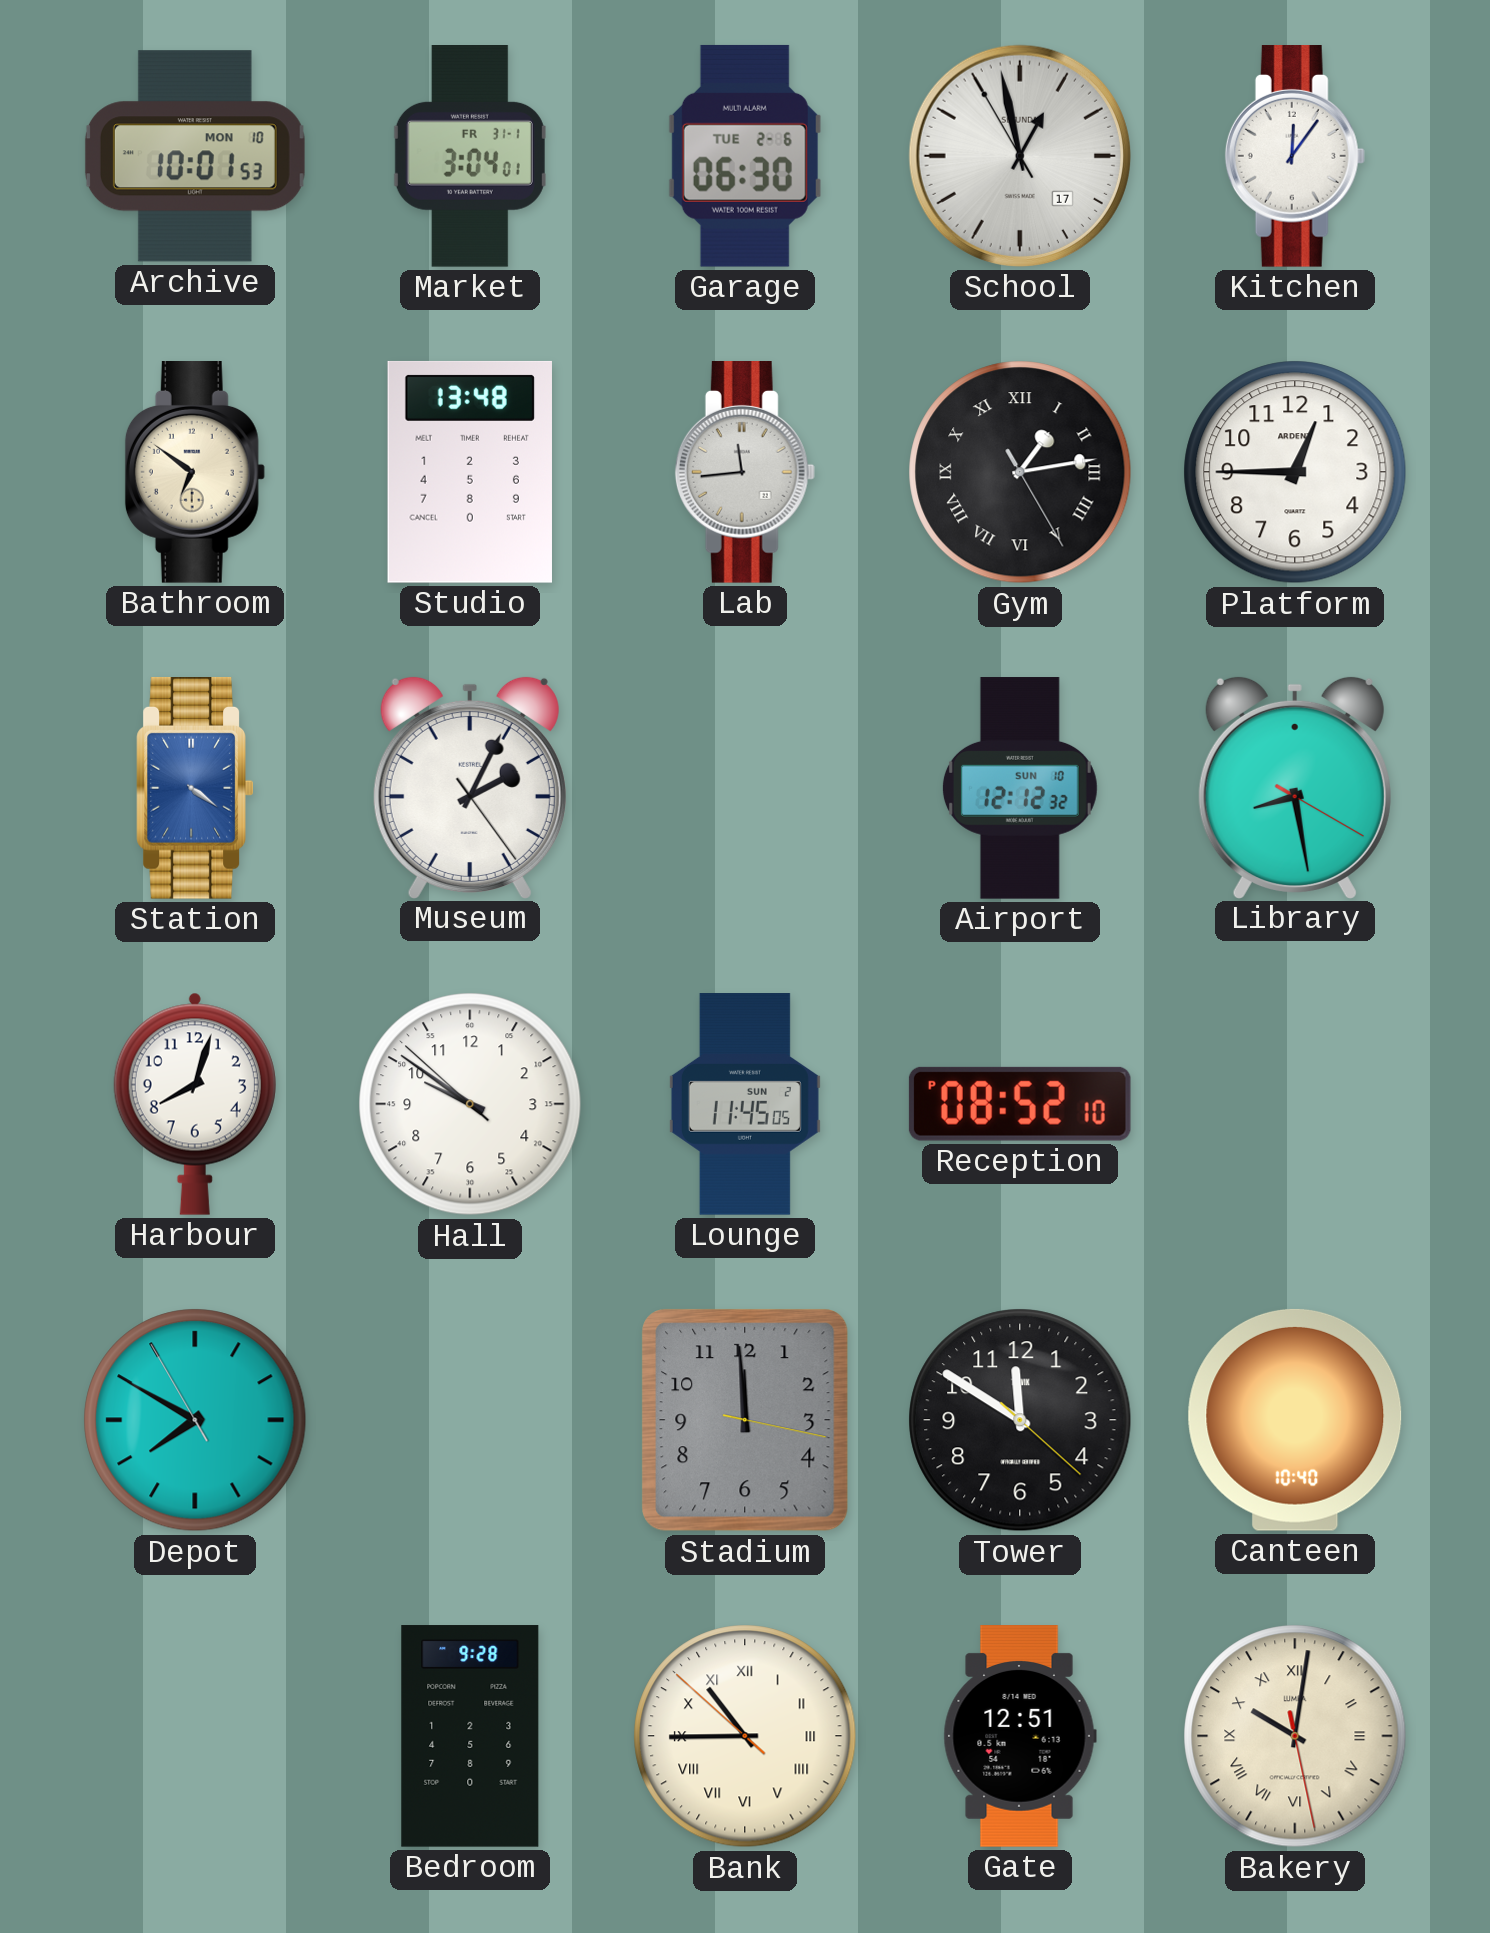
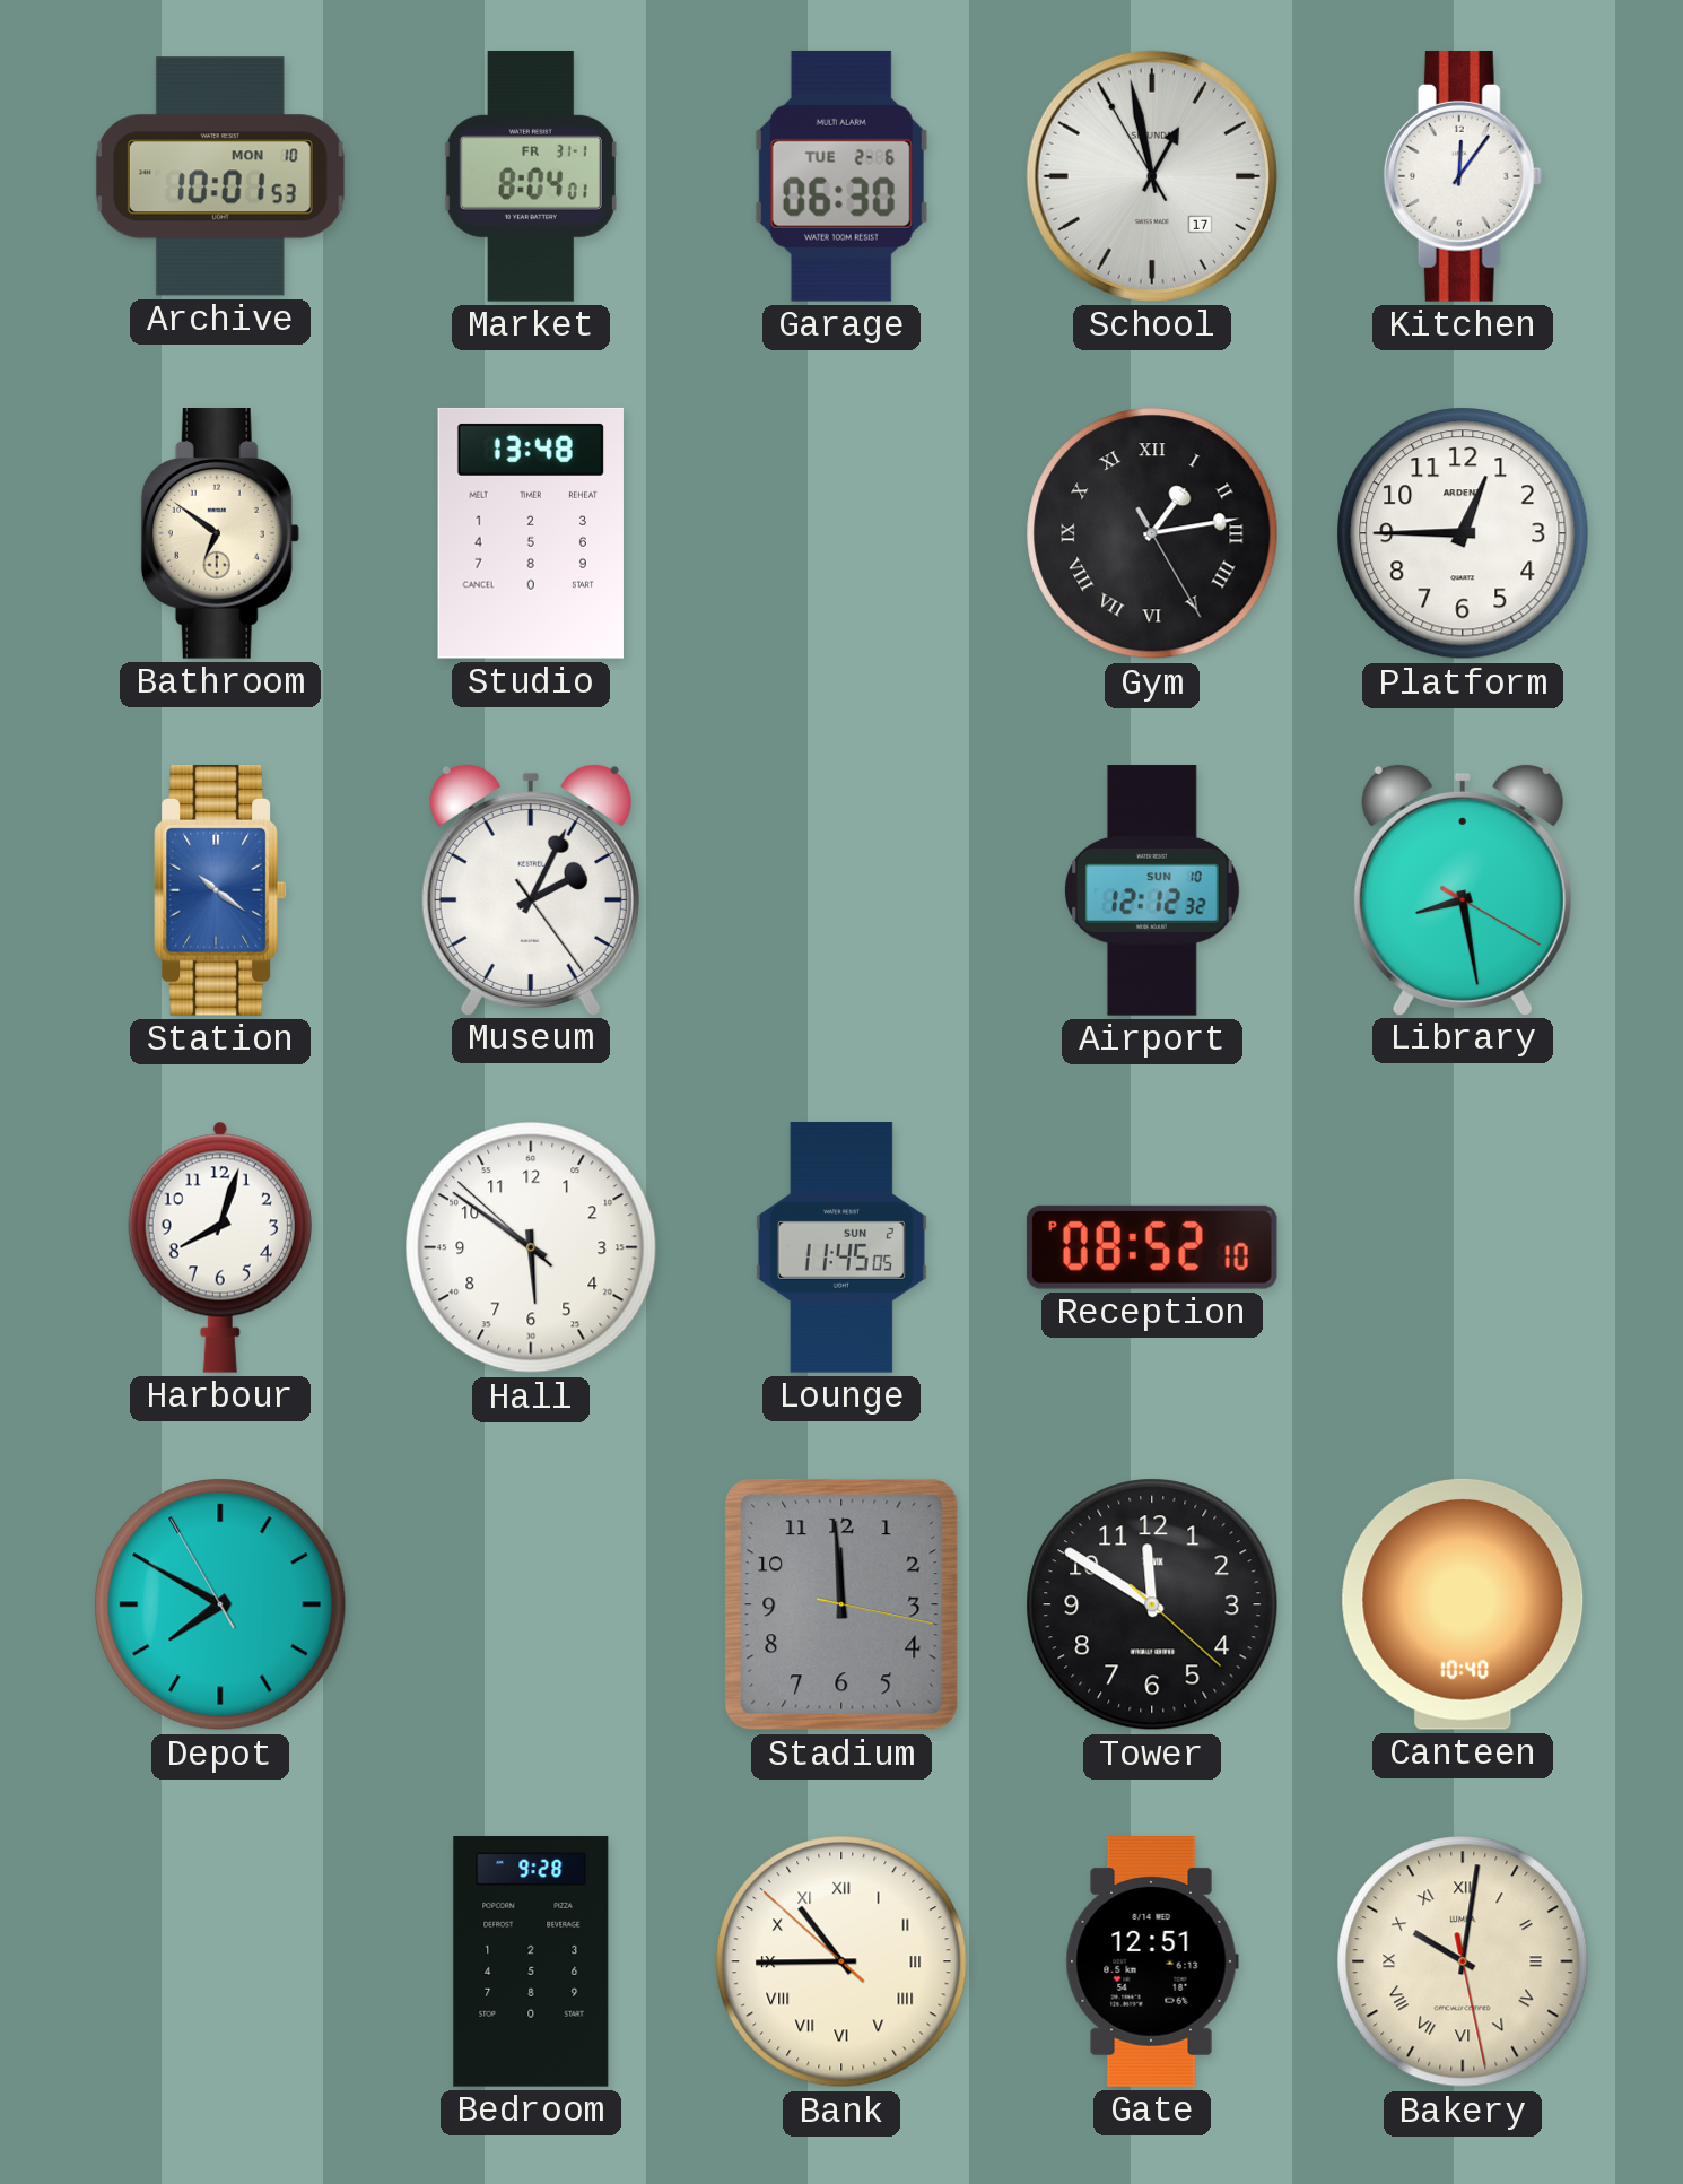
Market: 3:04 -> 8:04 (531, 177)
Lab: 11:44 -> none (745, 473)
Station: 4:21 -> 10:21 (220, 891)
Hall: 9:50 -> 5:50 (531, 1247)
